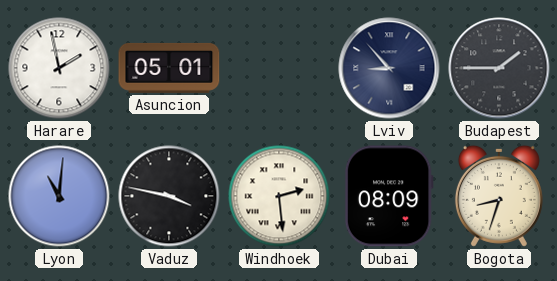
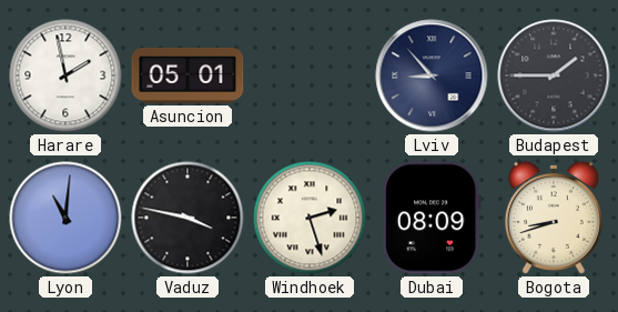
Windhoek: 2:29 -> 2:27 (310, 218)
Bogota: 8:33 -> 8:42 (554, 218)
